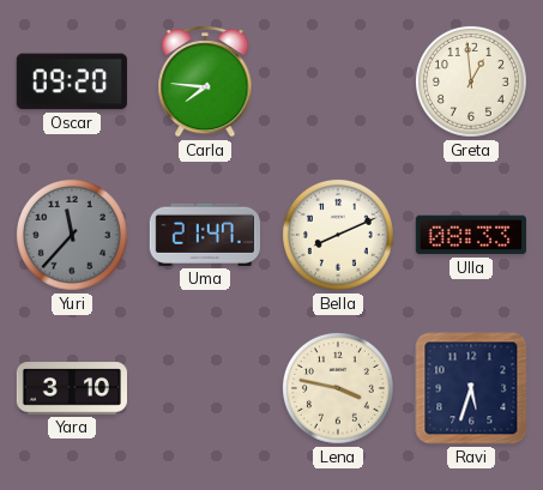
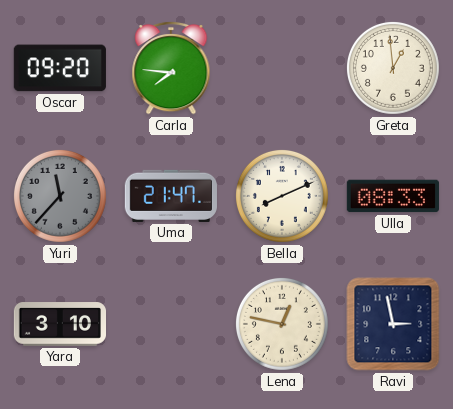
Lena: 3:47 -> 12:47 (282, 324)
Ravi: 5:33 -> 2:58 (393, 324)
